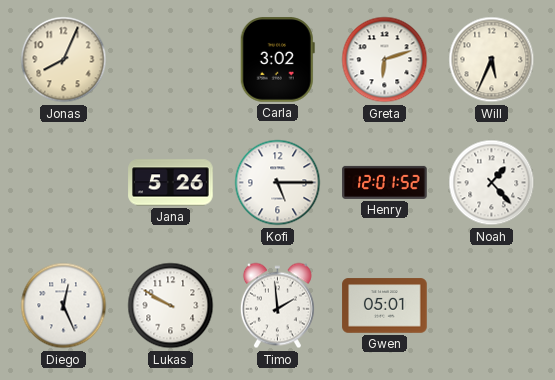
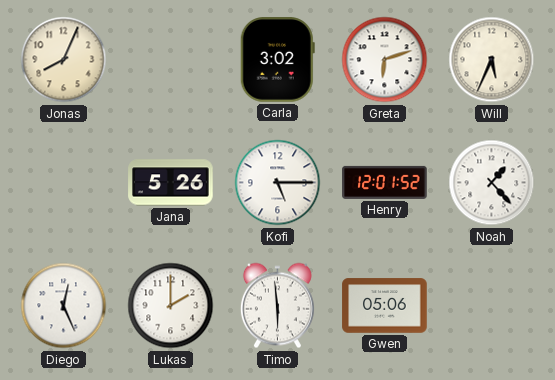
Lukas: 9:50 -> 2:00 (171, 306)
Timo: 1:59 -> 5:59 (277, 306)
Gwen: 05:01 -> 05:06 (385, 306)
